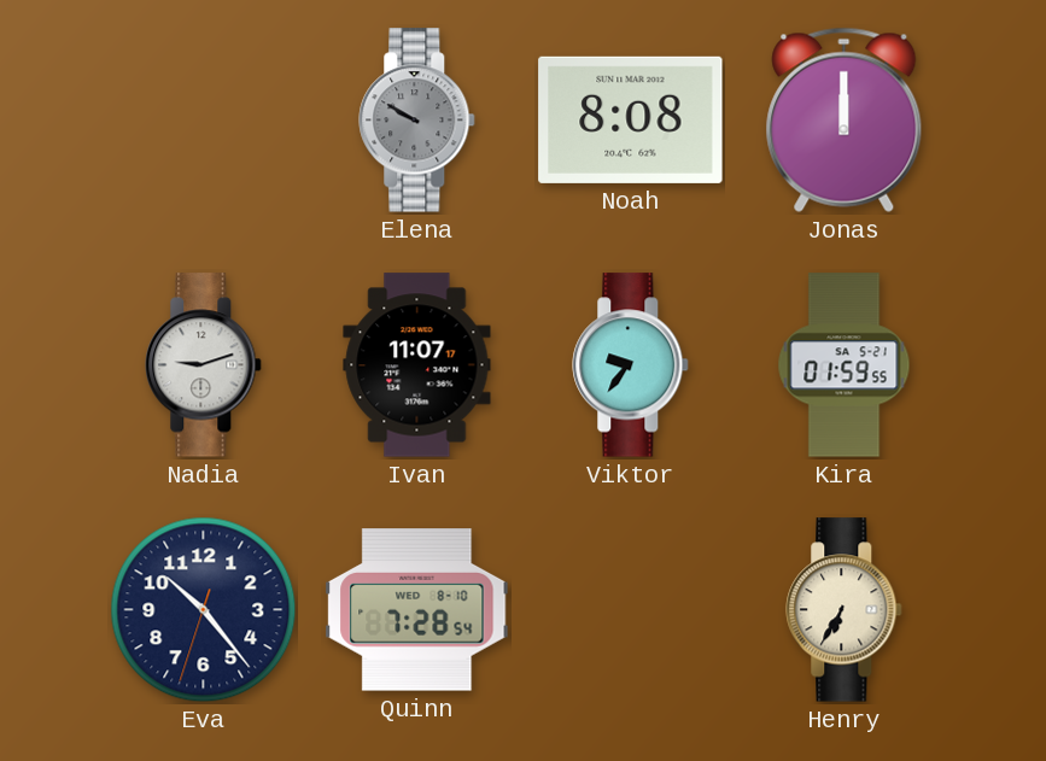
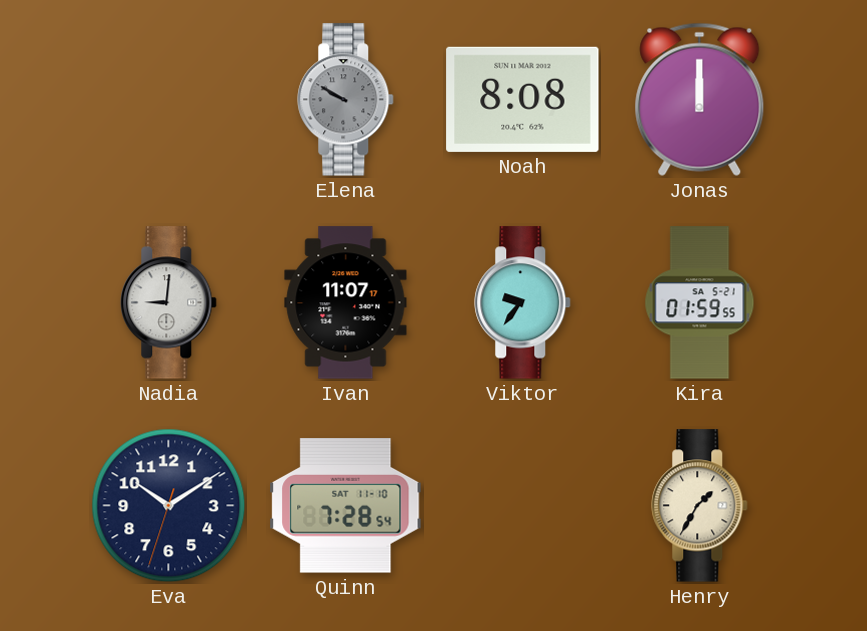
Nadia: 9:12 -> 9:01 (169, 303)
Eva: 10:23 -> 10:09 (169, 506)
Quinn date: WED 8-10 -> SAT 11-10 (346, 506)
Henry: 6:35 -> 1:35 (700, 506)
